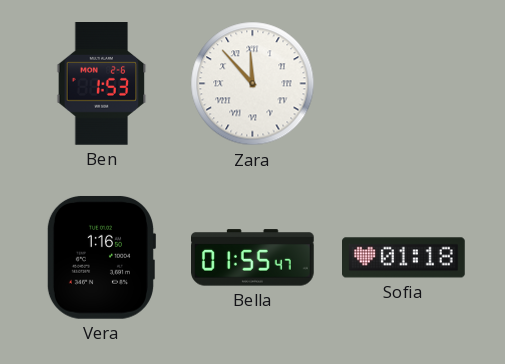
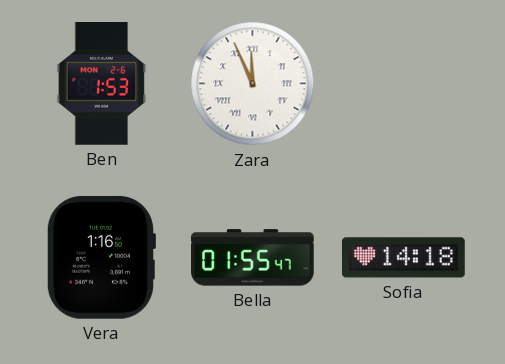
Zara: 11:53 -> 11:56 (253, 84)
Sofia: 01:18 -> 14:18 (404, 258)
